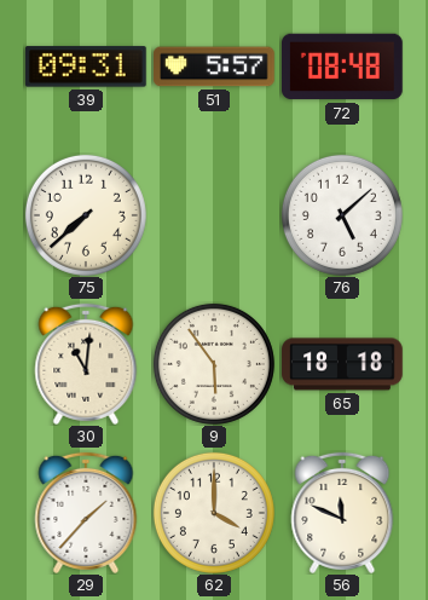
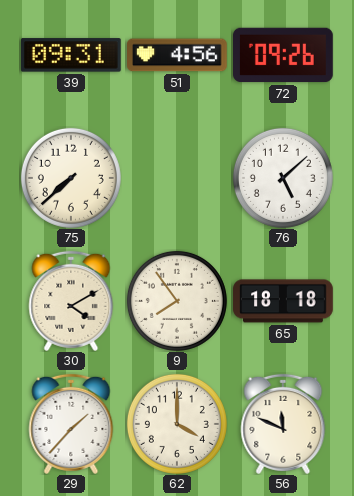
51: 5:57 -> 4:56 (178, 55)
72: 08:48 -> 09:26 (284, 55)
30: 11:01 -> 4:10 (71, 301)
9: 5:54 -> 7:54 (177, 301)
